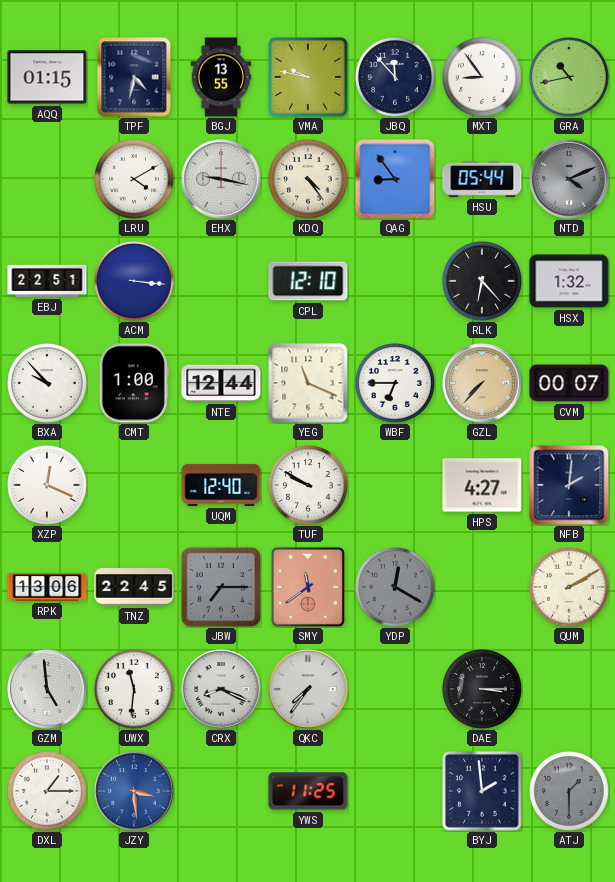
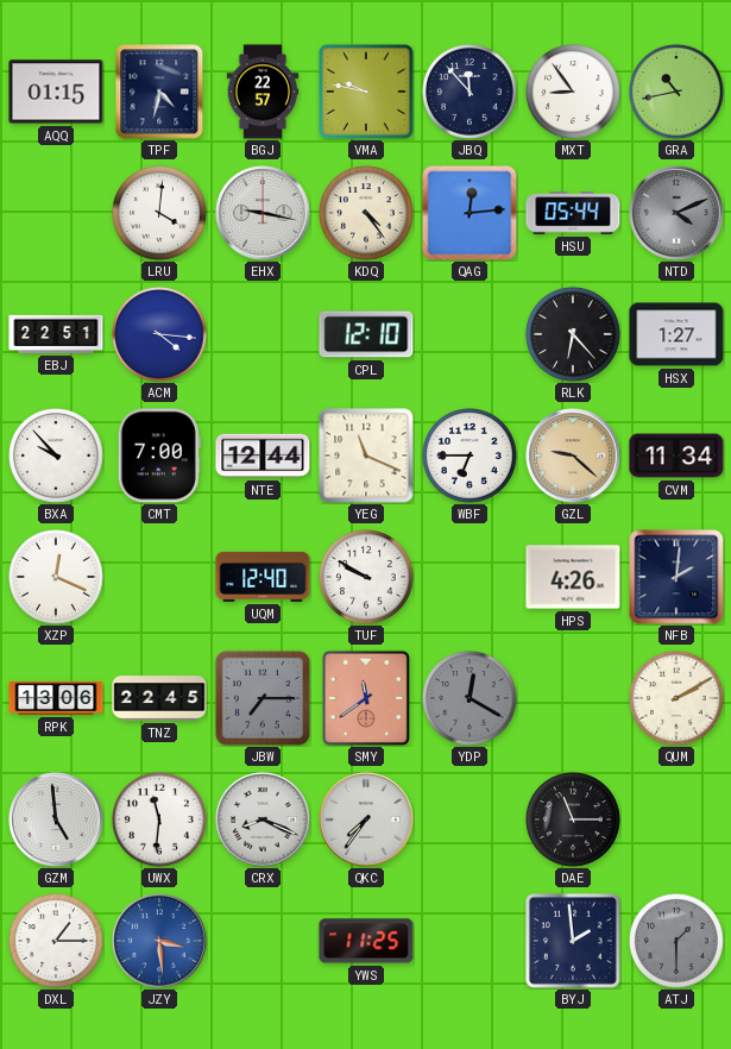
BGJ: 13:55 -> 22:57 (263, 92)
LRU: 4:10 -> 4:01 (160, 214)
QAG: 8:54 -> 12:14 (470, 213)
ACM: 3:16 -> 4:16 (160, 335)
HSX: 1:32 -> 1:27 (676, 334)
CMT: 1:00 -> 7:00 (159, 456)
GZL: 7:37 -> 9:22 (573, 456)
CVM: 00:07 -> 11:34 (676, 456)
HPS: 4:27 -> 4:26 (573, 577)
DAE: 3:15 -> 11:15 (574, 821)
